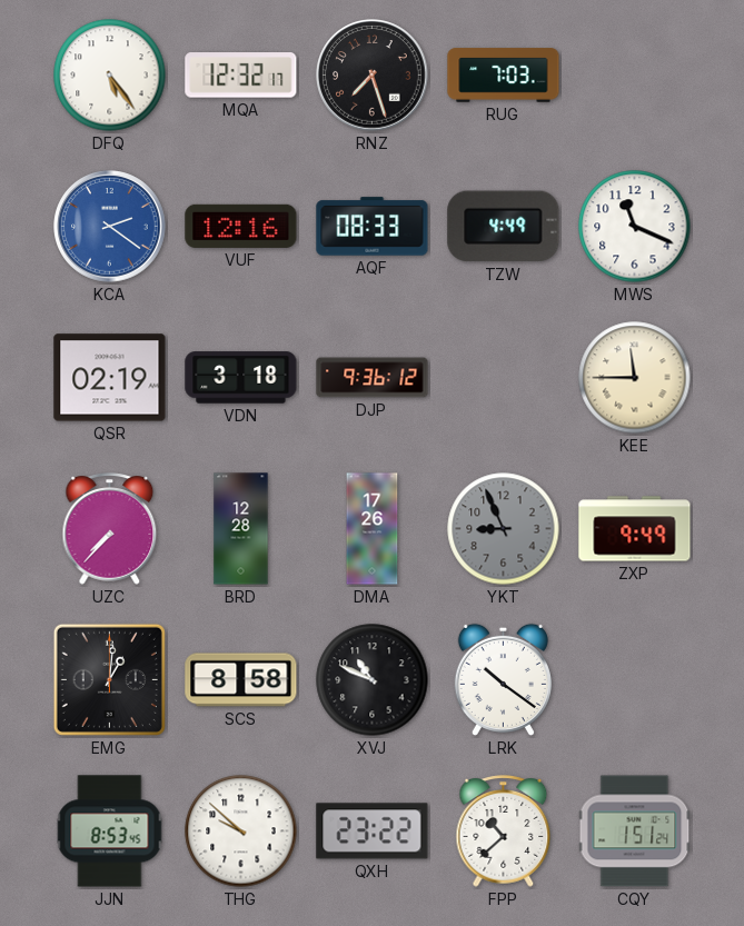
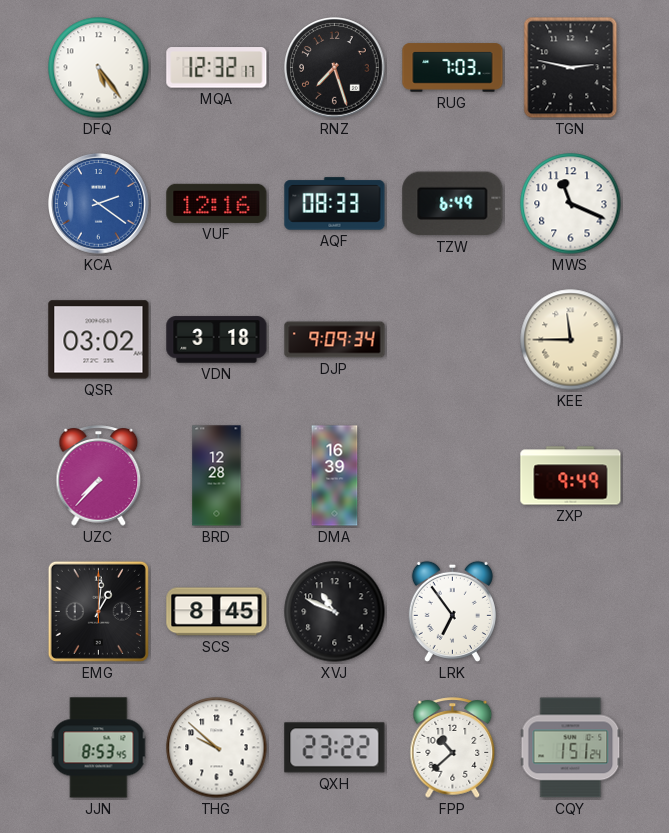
TGN: none -> 2:47 (571, 68)
TZW: 4:49 -> 6:49 (453, 204)
QSR: 02:19 -> 03:02 (99, 340)
DJP: 9:36 -> 9:09 (335, 340)
DMA: 17:26 -> 16:39 (335, 476)
YKT: 8:56 -> none (504, 529)
SCS: 8:58 -> 8:45 (217, 612)
LRK: 10:21 -> 6:54 (452, 611)
